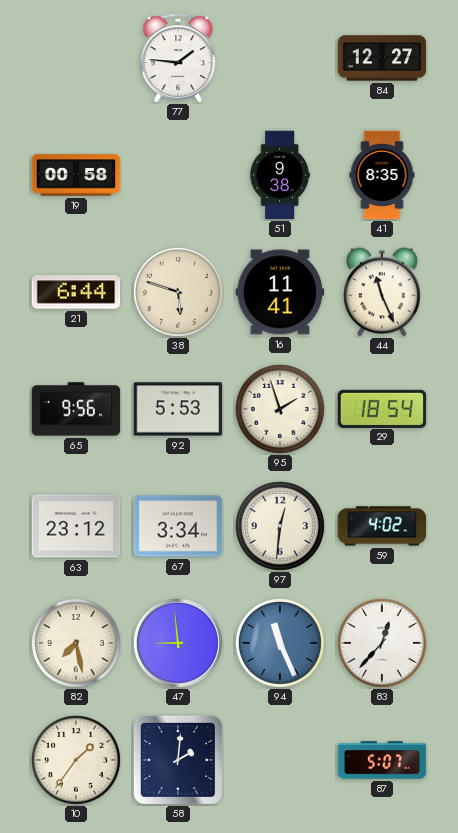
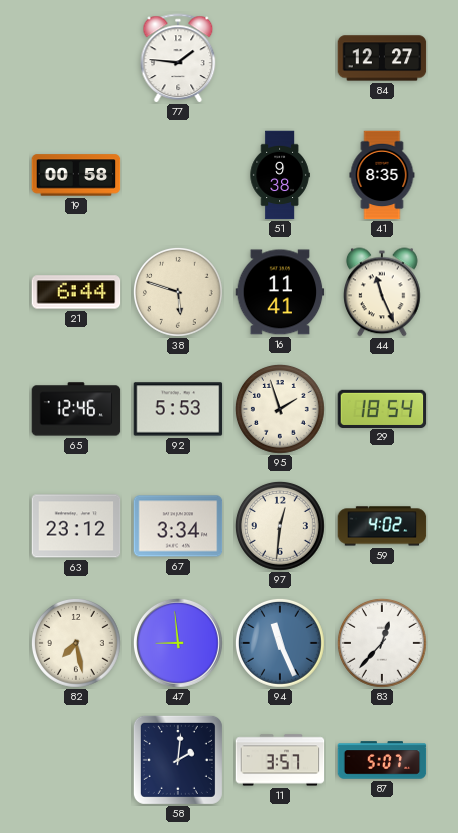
65: 9:56 -> 12:46 (76, 409)
10: 1:36 -> none (76, 760)
11: none -> 3:57 (280, 760)
